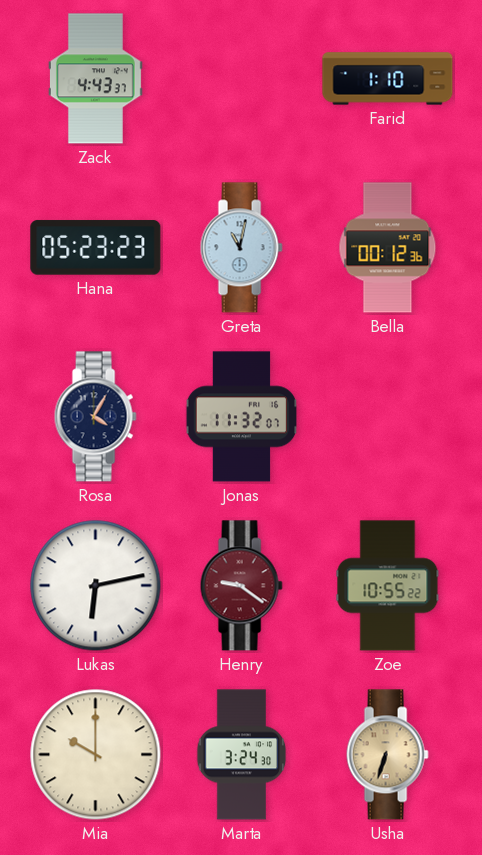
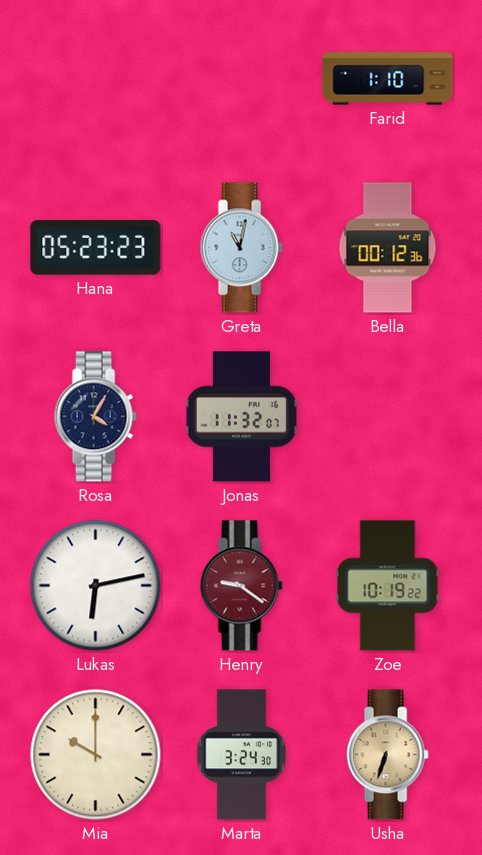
Zack: 4:43 -> none (95, 79)
Zoe: 10:55 -> 10:19 (388, 586)
